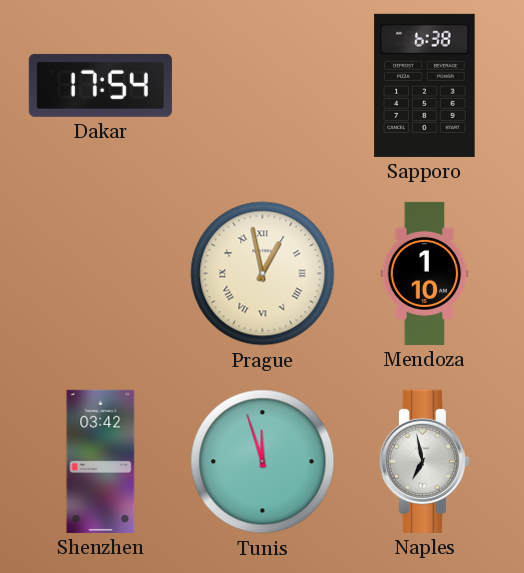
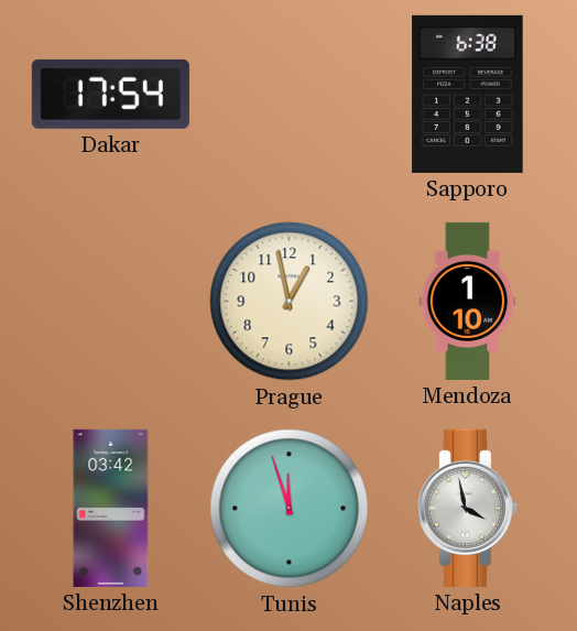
Prague numerals: Roman -> Arabic (290, 302)
Naples: 6:58 -> 3:58 (467, 508)
